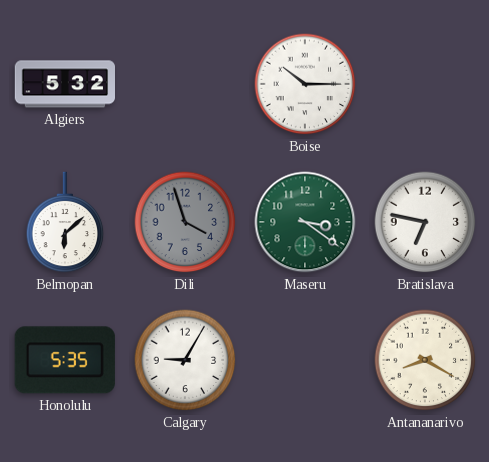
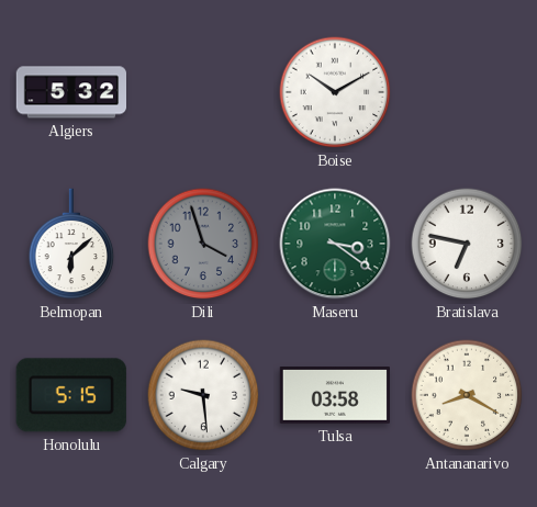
Boise: 10:15 -> 10:10 (335, 92)
Honolulu: 5:35 -> 5:15 (71, 395)
Calgary: 9:05 -> 9:29 (203, 395)
Tulsa: none -> 03:58 (334, 396)
